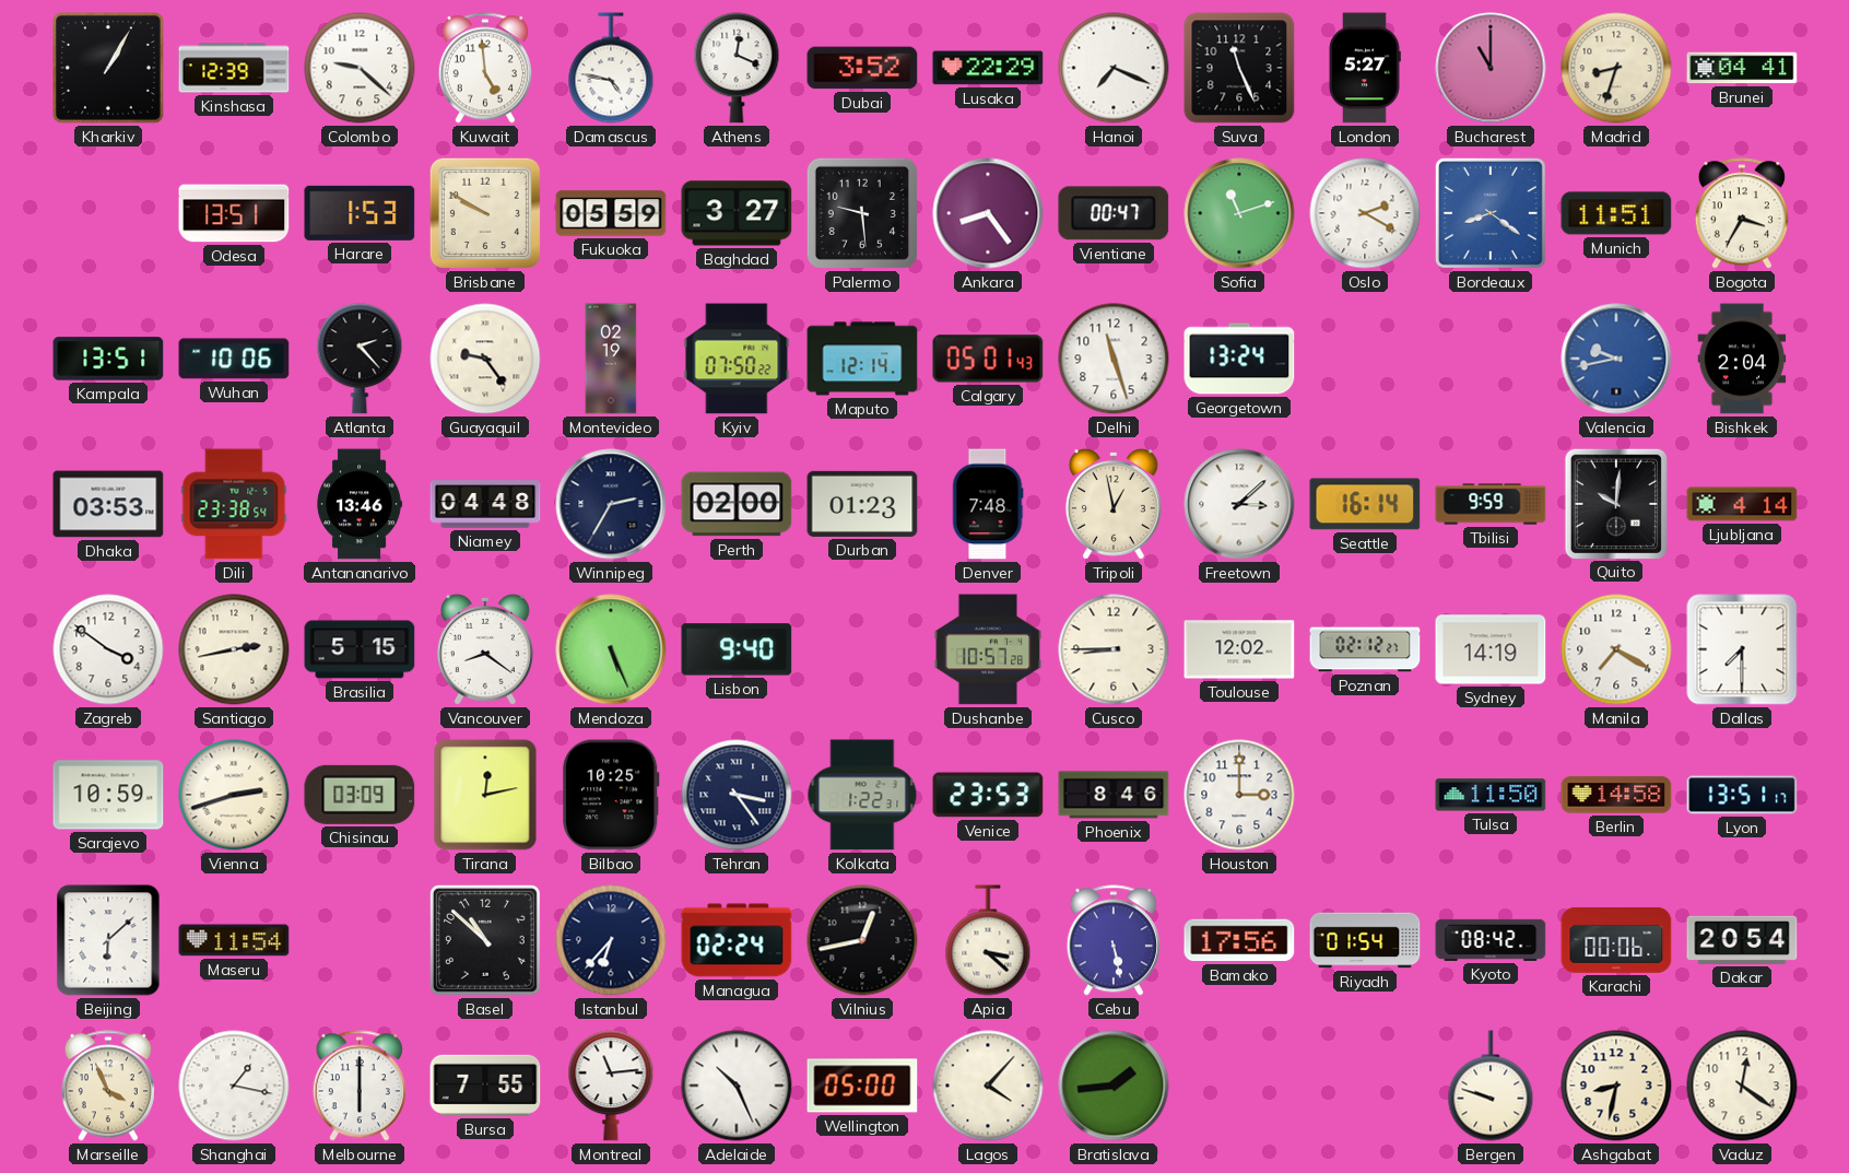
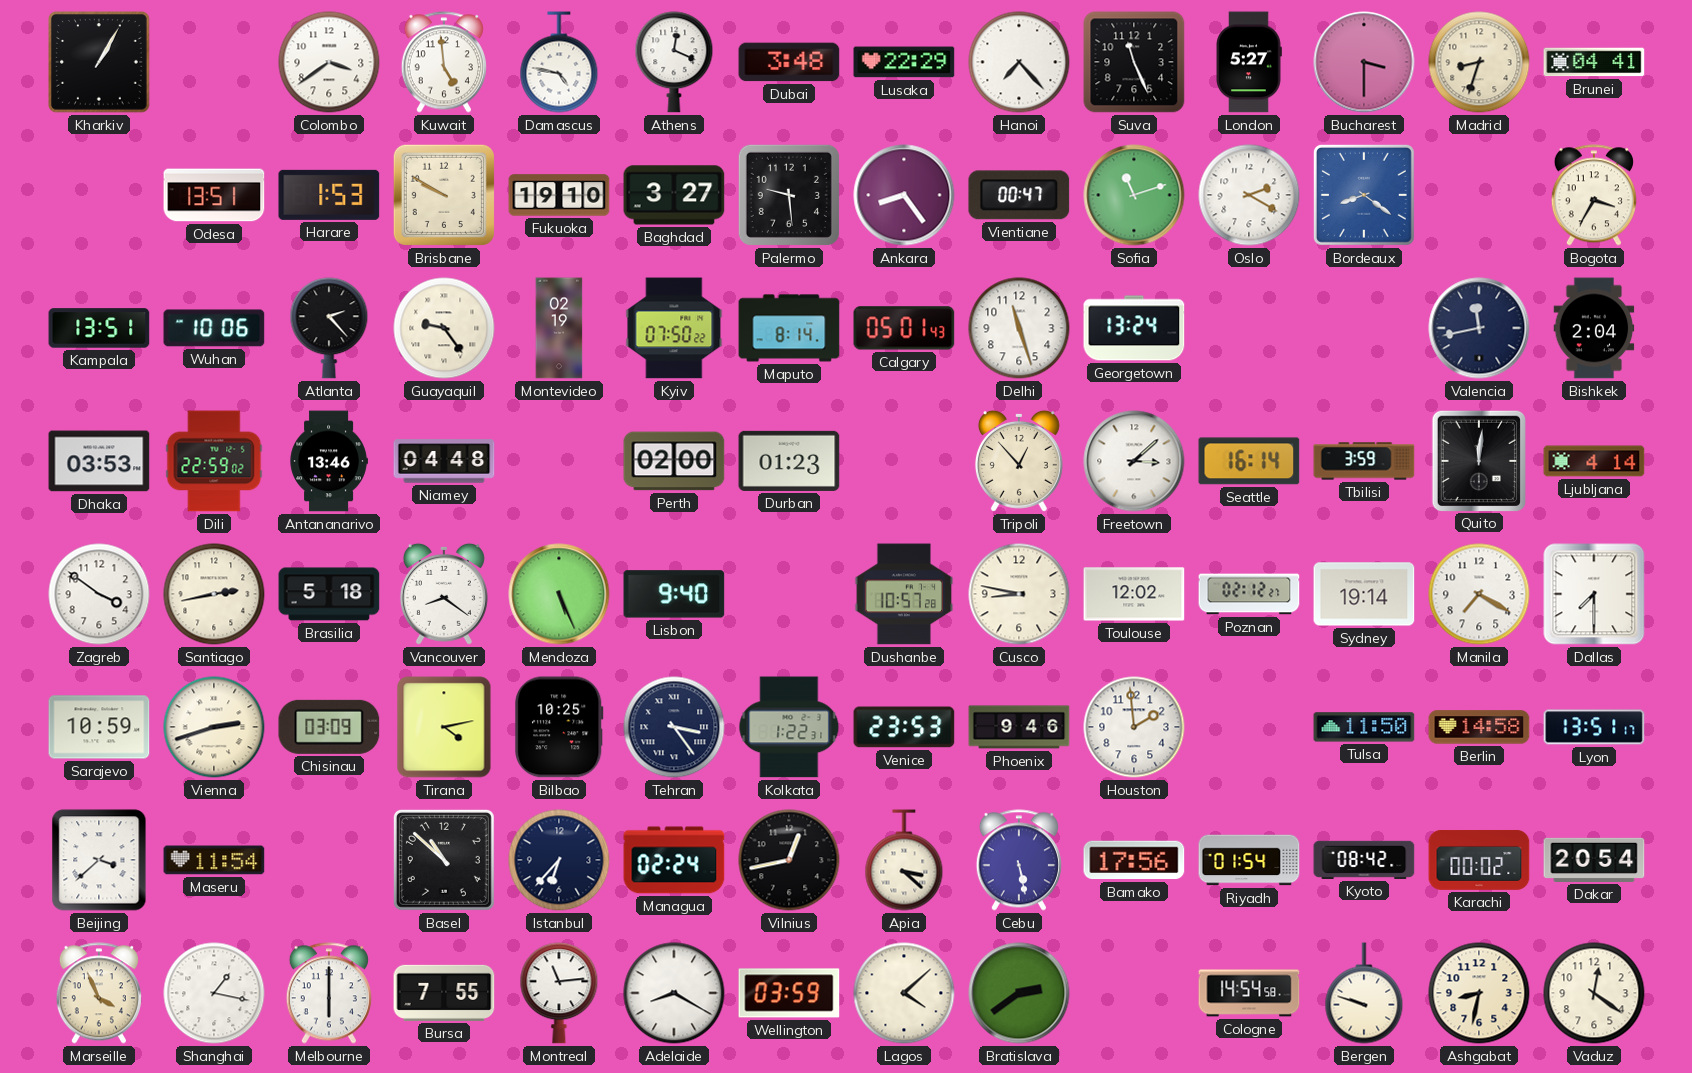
Kinshasa: 12:39 -> none (234, 68)
Colombo: 9:22 -> 3:39 (329, 62)
Dubai: 3:52 -> 3:48 (789, 62)
Hanoi: 7:19 -> 7:23 (1019, 62)
Bucharest: 11:00 -> 3:30 (1364, 62)
Fukuoka: 05:59 -> 19:10 (559, 195)
Munich: 11:51 -> none (1616, 213)
Maputo: 12:14 -> 8:14 (789, 328)
Valencia: 9:43 -> 11:43 (1479, 328)
Valencia dial: blue -> navy (1479, 328)
Dili: 23:38 -> 22:59 (214, 461)
Winnipeg: 2:35 -> none (611, 504)
Denver: 7:48 -> none (988, 504)
Tripoli: 12:58 -> 12:53 (1019, 461)
Tbilisi: 9:59 -> 3:59 (1364, 461)
Quito: 10:01 -> 12:01 (1478, 460)
Brasilia: 5:15 -> 5:18 (329, 594)
Cusco: 8:45 -> 8:47 (1019, 594)
Sydney: 14:19 -> 19:14 (1364, 594)
Tirana: 12:13 -> 4:13 (444, 727)
Phoenix: 8:46 -> 9:46 (1019, 727)
Houston: 3:00 -> 1:59 (1134, 727)
Beijing: 6:08 -> 3:38 (99, 860)
Karachi: 00:06 -> 00:02 (1479, 860)
Adelaide: 10:26 -> 8:20 (674, 993)
Wellington: 05:00 -> 03:59 (789, 993)
Lagos: 4:07 -> 4:08 (904, 993)
Bratislava: 1:44 -> 2:39 (1019, 993)
Cologne: none -> 14:54 (1249, 993)
